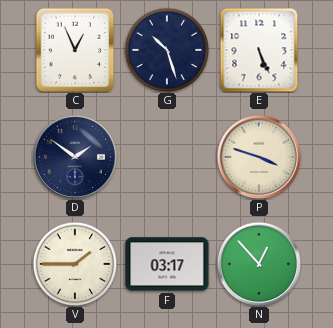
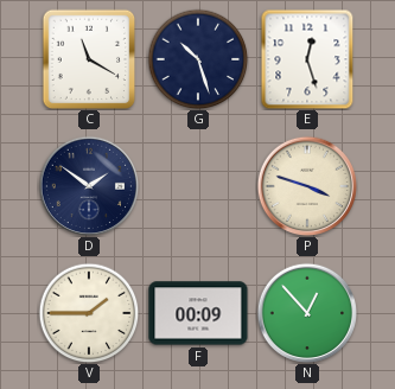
C: 12:56 -> 11:20 (89, 59)
E: 5:26 -> 12:27 (307, 59)
F: 03:17 -> 00:09 (198, 313)
